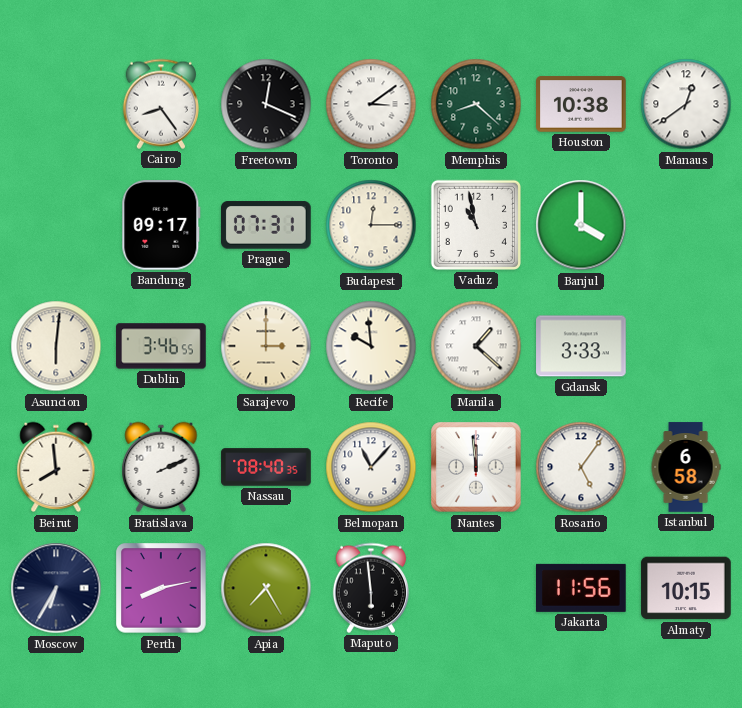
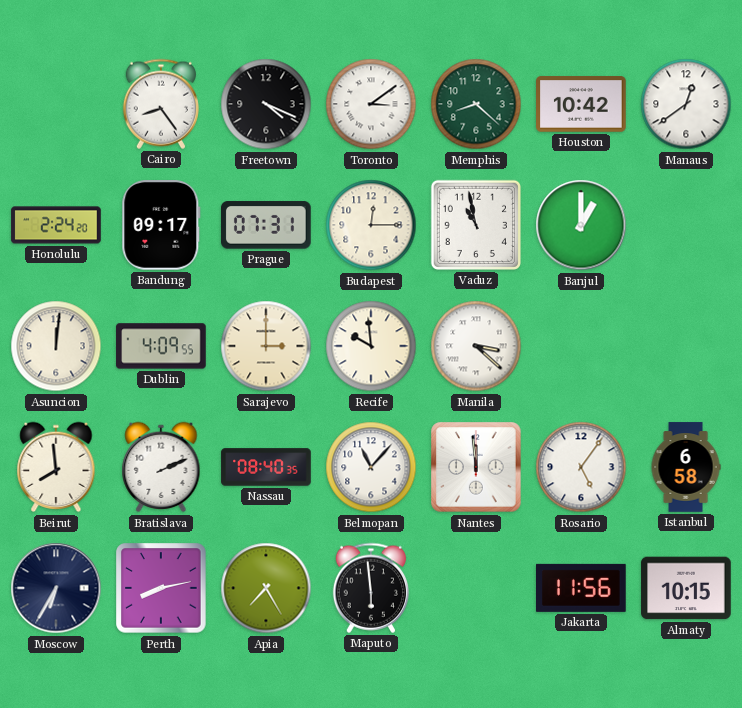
Freetown: 12:19 -> 4:19 (266, 104)
Houston: 10:38 -> 10:42 (581, 104)
Honolulu: none -> 2:24 (56, 225)
Banjul: 4:00 -> 1:00 (581, 225)
Asuncion: 6:01 -> 12:01 (56, 346)
Dublin: 3:46 -> 4:09 (161, 346)
Manila: 1:22 -> 3:22 (476, 346)
Gdansk: 3:33 -> none (581, 346)
